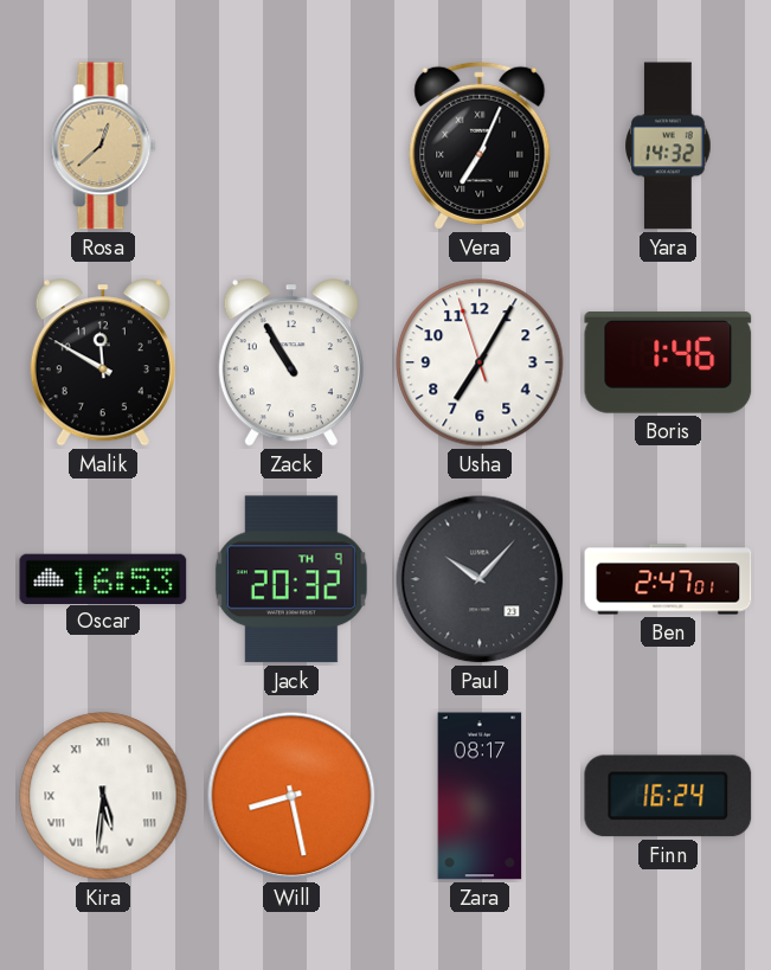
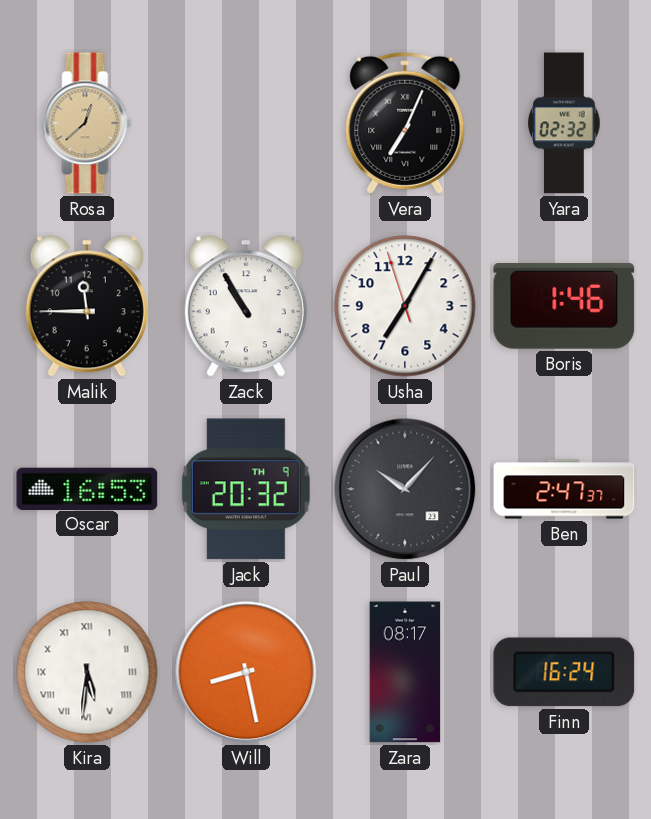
Yara: 14:32 -> 02:32 (564, 123)
Malik: 11:50 -> 11:45 (87, 306)
Ben: 2:47:01 -> 2:47:37 (564, 489)
